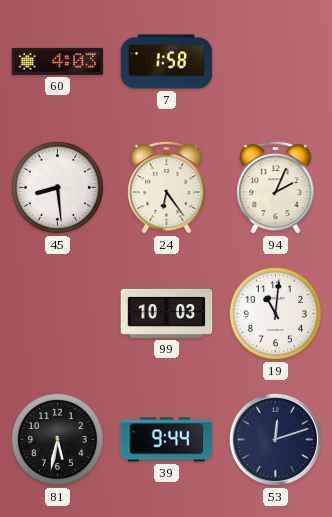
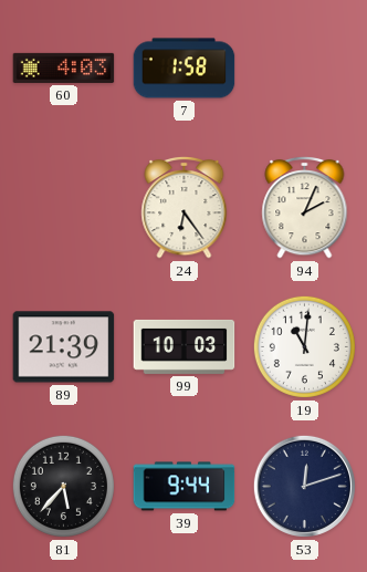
45: 8:29 -> none (57, 187)
89: none -> 21:39 (64, 347)
81: 5:32 -> 5:37 (63, 486)
